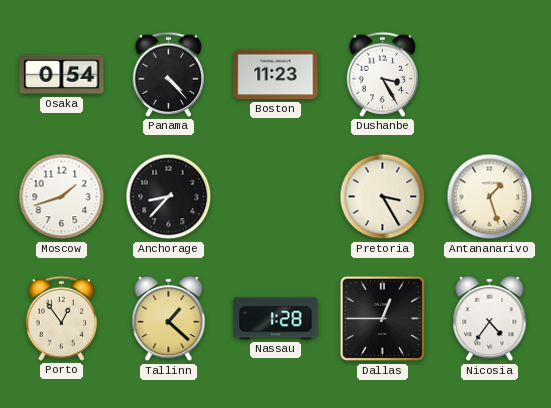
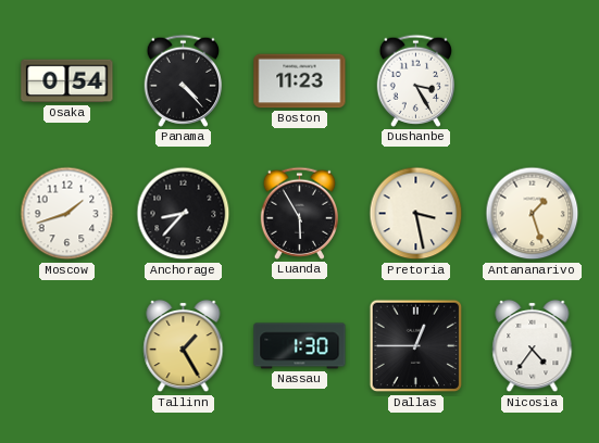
Luanda: none -> 5:55 (299, 213)
Pretoria: 3:25 -> 3:28 (416, 214)
Porto: 12:54 -> none (61, 318)
Tallinn: 1:22 -> 1:25 (184, 346)
Nassau: 1:28 -> 1:30 (300, 346)
